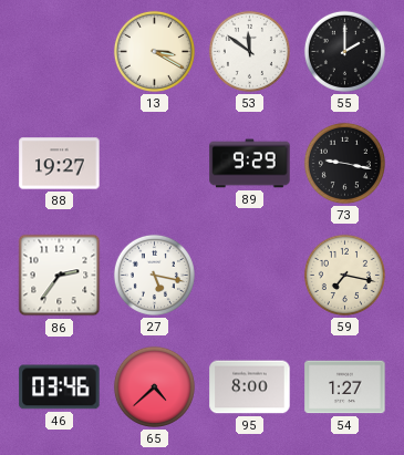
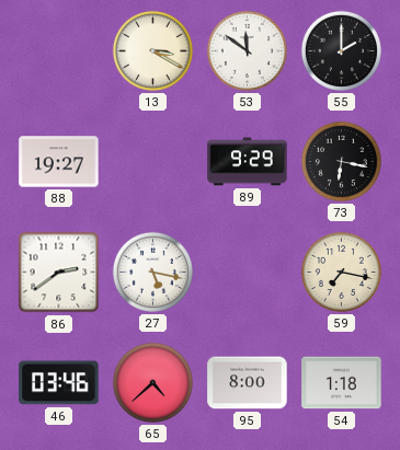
73: 9:17 -> 6:17 (341, 161)
86: 2:36 -> 2:39 (59, 273)
54: 1:27 -> 1:18 (342, 383)
